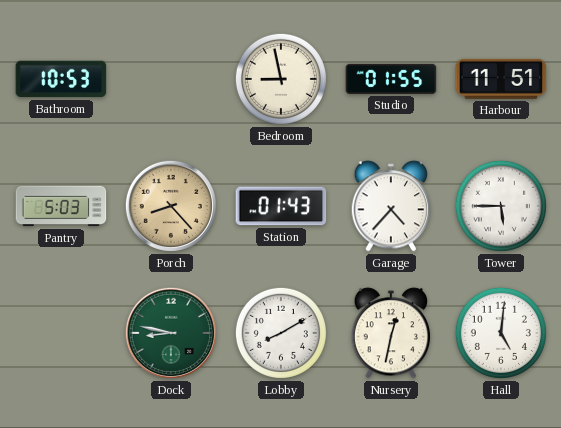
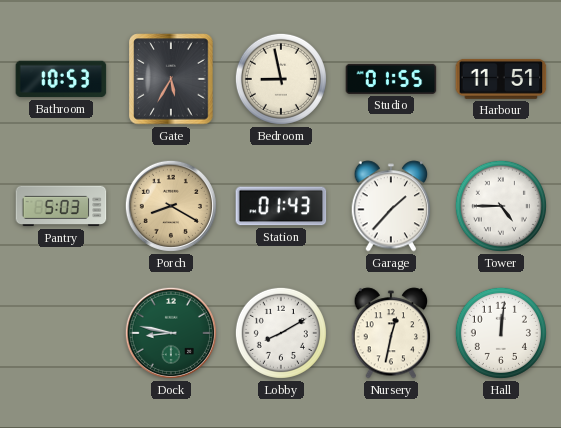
Gate: none -> 5:35 (171, 79)
Porch: 8:23 -> 8:20 (171, 206)
Garage: 4:37 -> 1:37 (391, 206)
Tower: 5:45 -> 4:45 (501, 206)
Hall: 5:01 -> 12:01 (501, 333)
